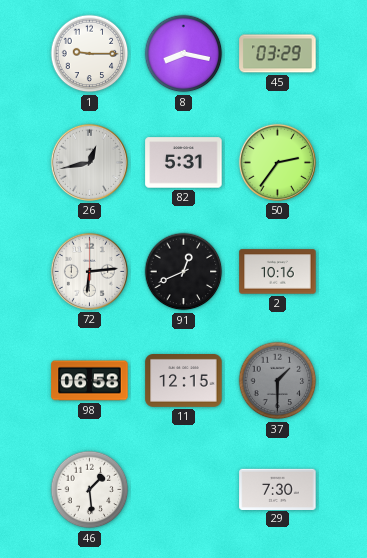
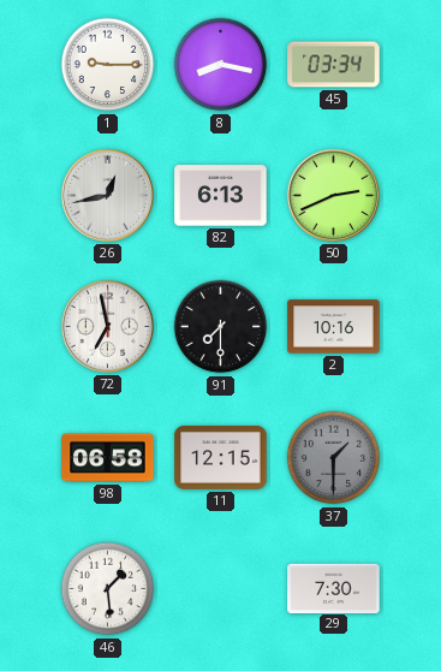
45: 03:29 -> 03:34 (334, 65)
82: 5:31 -> 6:13 (221, 196)
50: 2:36 -> 2:41 (333, 195)
72: 6:14 -> 6:58 (107, 326)
91: 12:41 -> 7:30 (221, 327)
